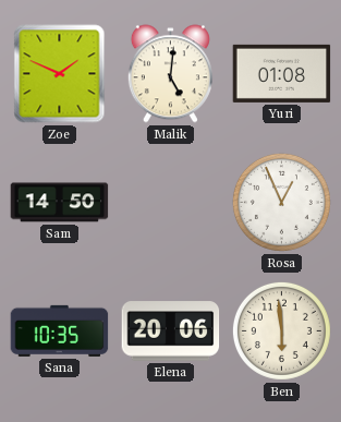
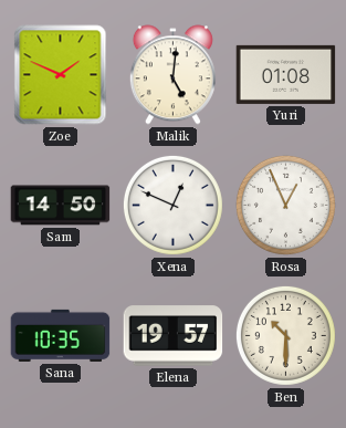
Xena: none -> 12:49 (172, 205)
Elena: 20:06 -> 19:57 (174, 336)
Ben: 5:59 -> 10:30 (285, 335)
